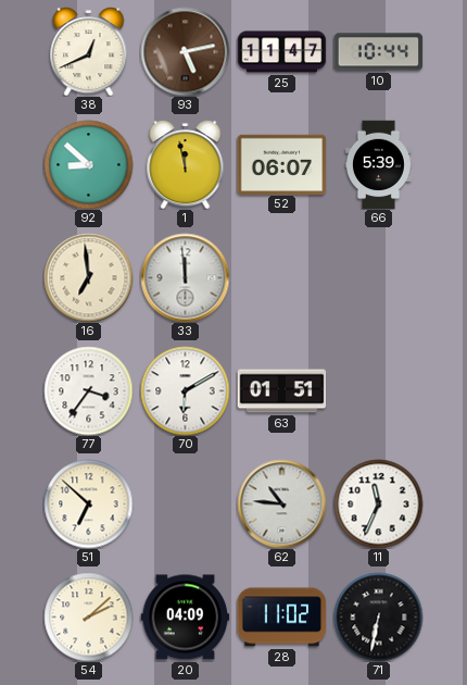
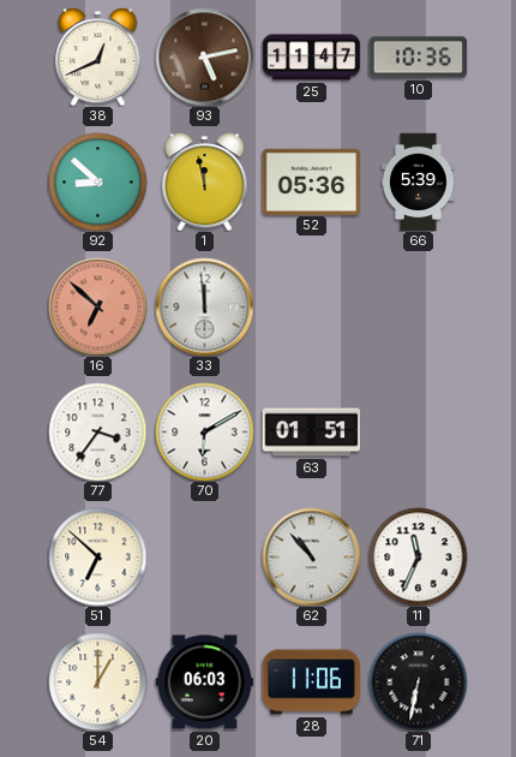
10: 10:44 -> 10:36 (418, 58)
52: 06:07 -> 05:36 (311, 181)
16: 6:59 -> 6:52 (97, 306)
16 dial: cream -> salmon (97, 306)
62: 10:46 -> 10:53 (311, 556)
54: 2:08 -> 1:00 (97, 681)
20: 04:09 -> 06:03 (204, 683)
28: 11:02 -> 11:06 (311, 683)
